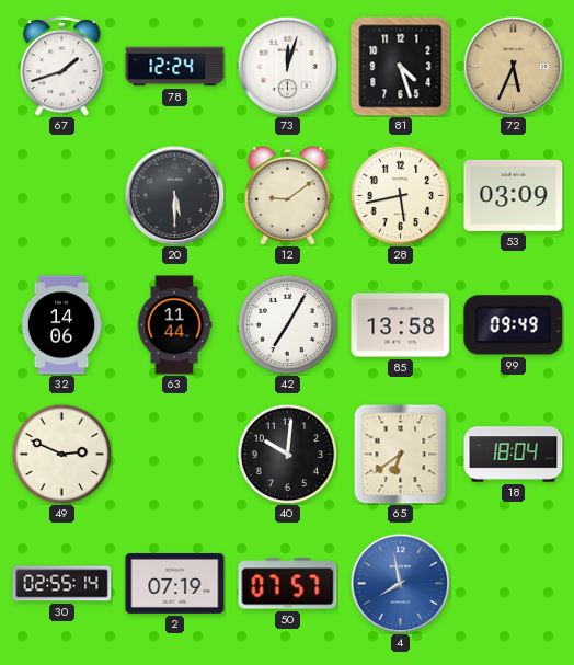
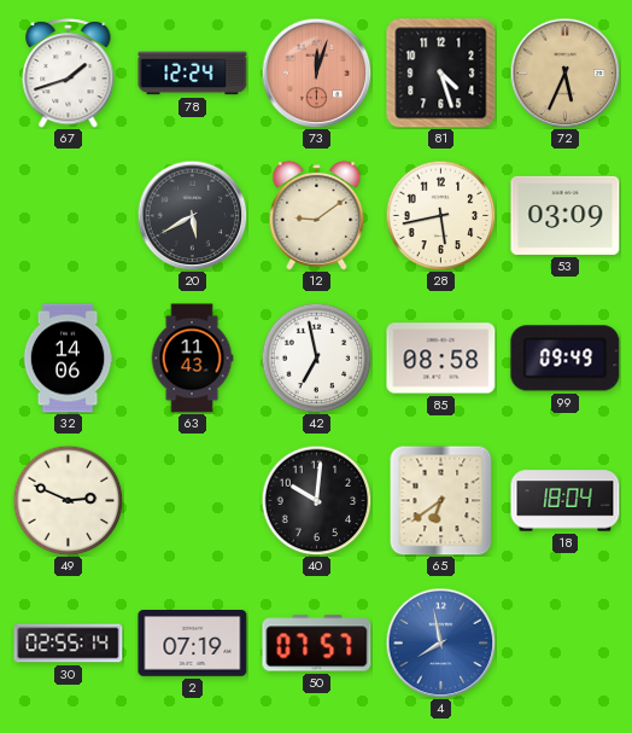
73 dial: white -> salmon (316, 72)
20: 5:30 -> 5:40 (192, 215)
63: 11:44 -> 11:43 (192, 359)
42: 7:05 -> 6:58 (316, 357)
85: 13:58 -> 08:58 (441, 359)
